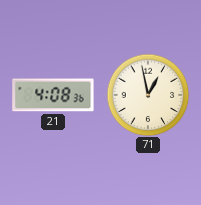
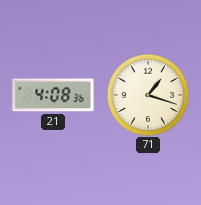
71: 12:58 -> 1:18 (148, 95)
